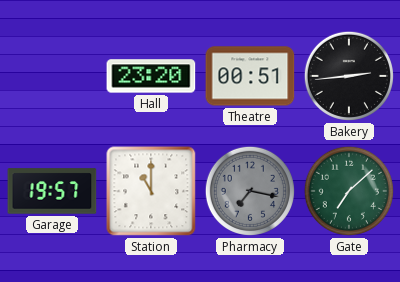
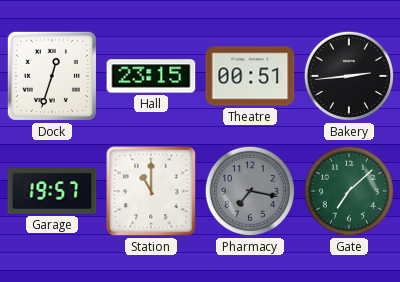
Dock: none -> 12:33 (52, 76)
Hall: 23:20 -> 23:15 (151, 76)
